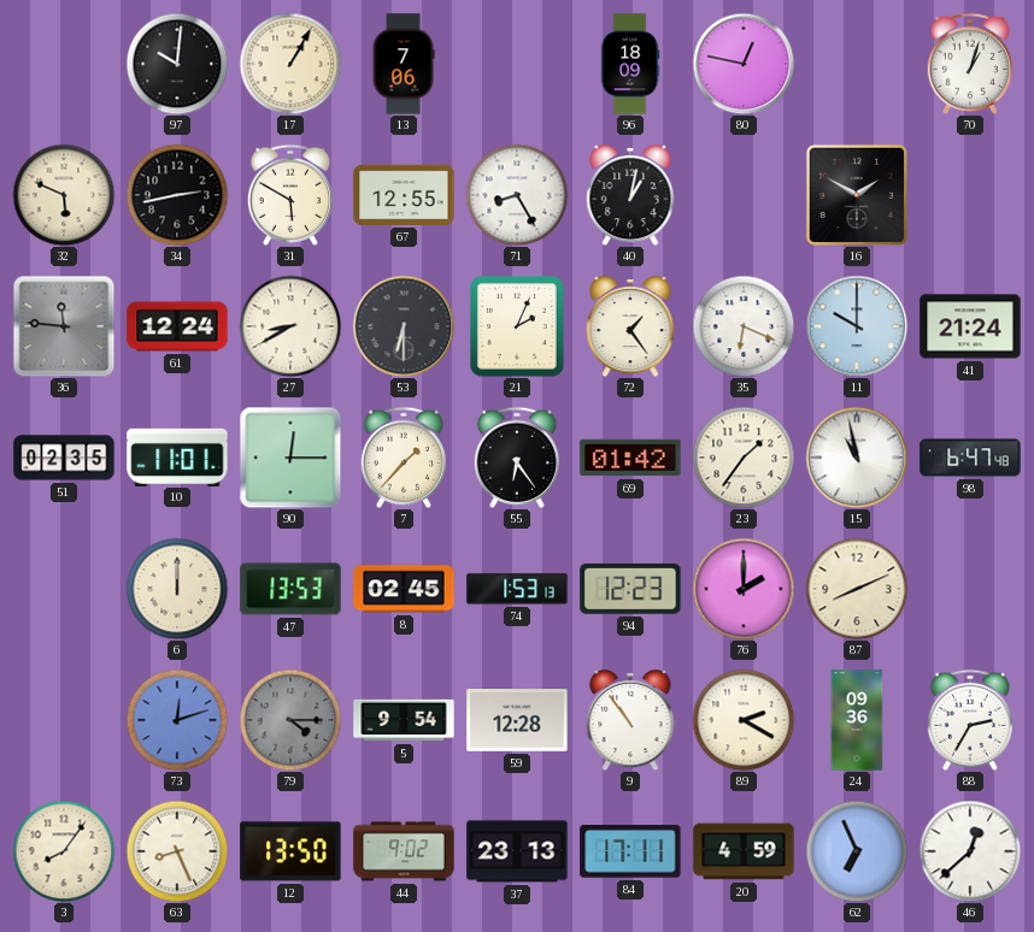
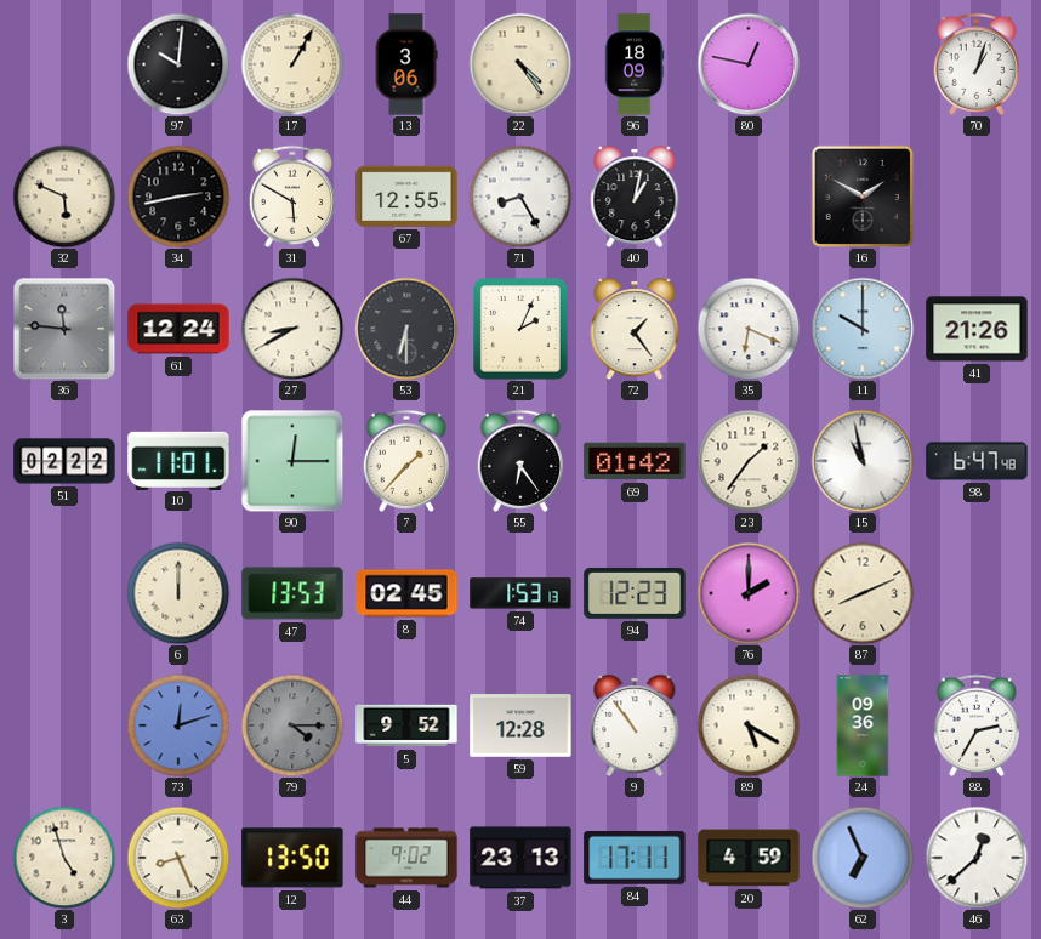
13: 7:06 -> 3:06 (406, 64)
22: none -> 4:24 (520, 64)
41: 21:24 -> 21:26 (977, 329)
51: 02:35 -> 02:22 (64, 461)
5: 9:54 -> 9:52 (406, 725)
89: 2:20 -> 5:20 (749, 725)
3: 8:06 -> 4:57 (64, 858)
